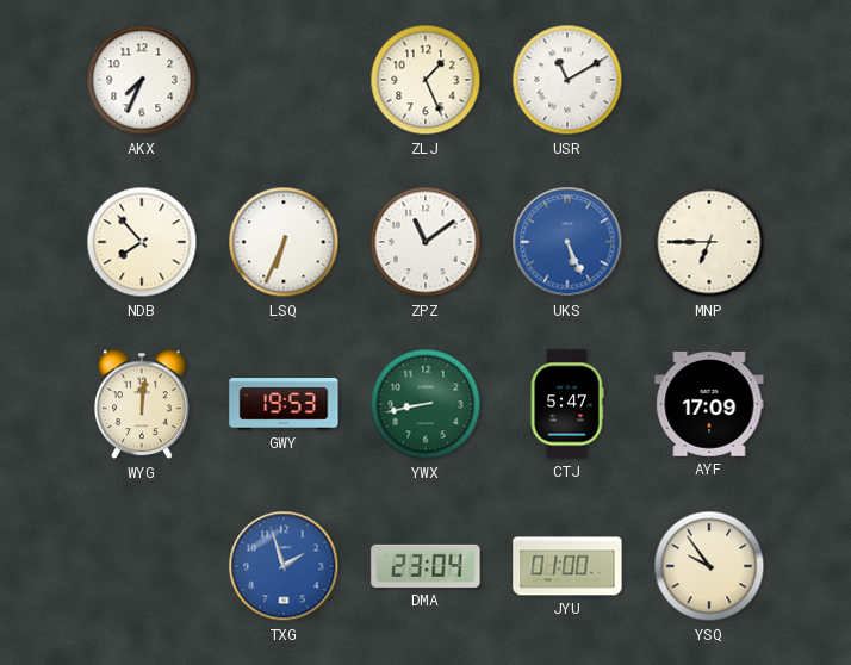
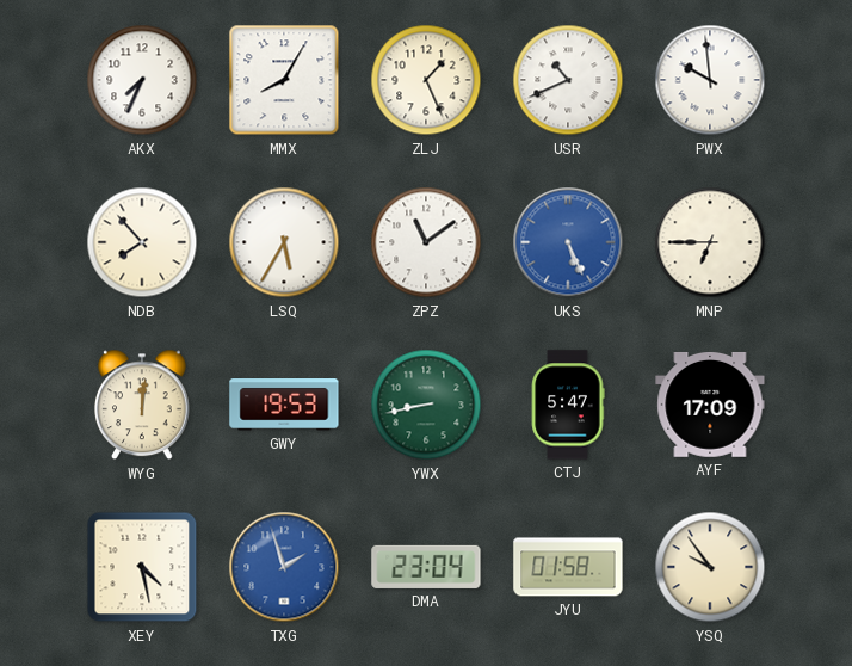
MMX: none -> 8:05 (284, 80)
USR: 11:10 -> 10:41 (568, 80)
PWX: none -> 9:59 (710, 80)
LSQ: 6:34 -> 5:35 (284, 242)
XEY: none -> 4:28 (142, 567)
JYU: 01:00 -> 01:58 (568, 567)
